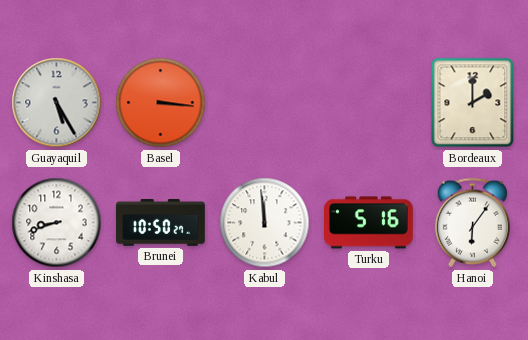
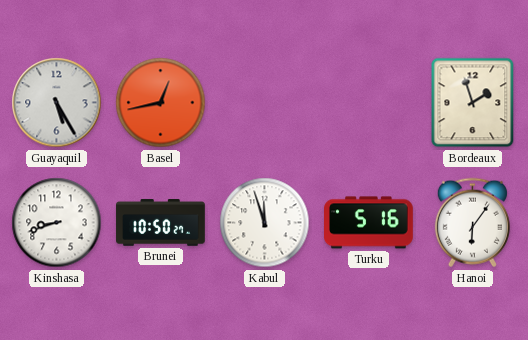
Basel: 3:16 -> 12:43 (161, 103)
Bordeaux: 2:00 -> 1:57 (473, 103)
Kabul: 11:59 -> 11:57 (265, 223)
